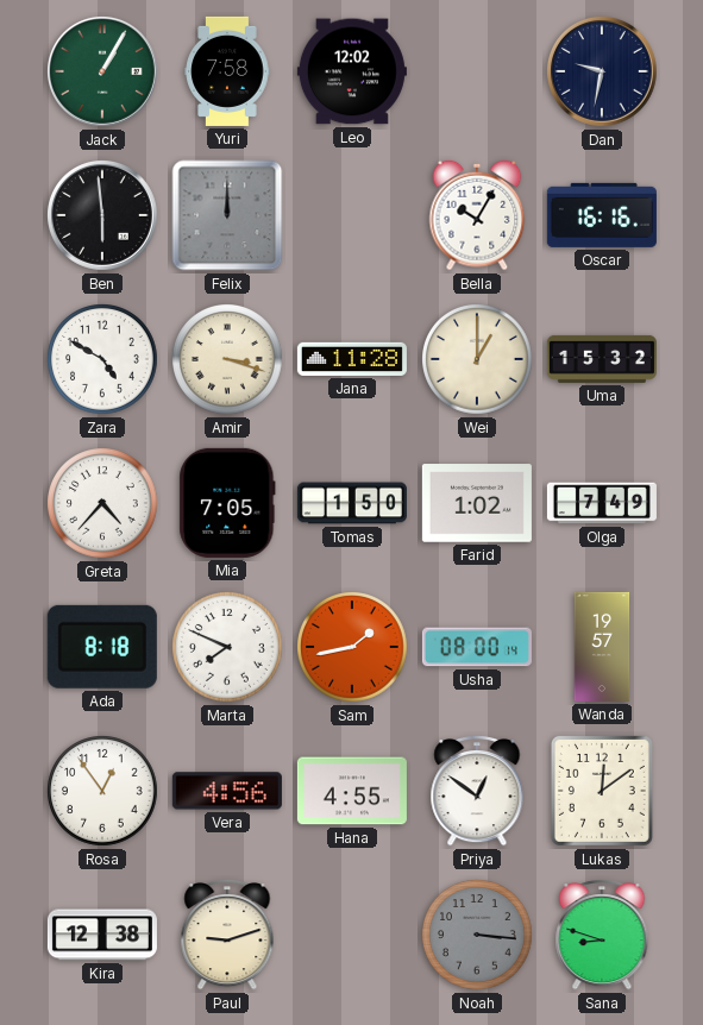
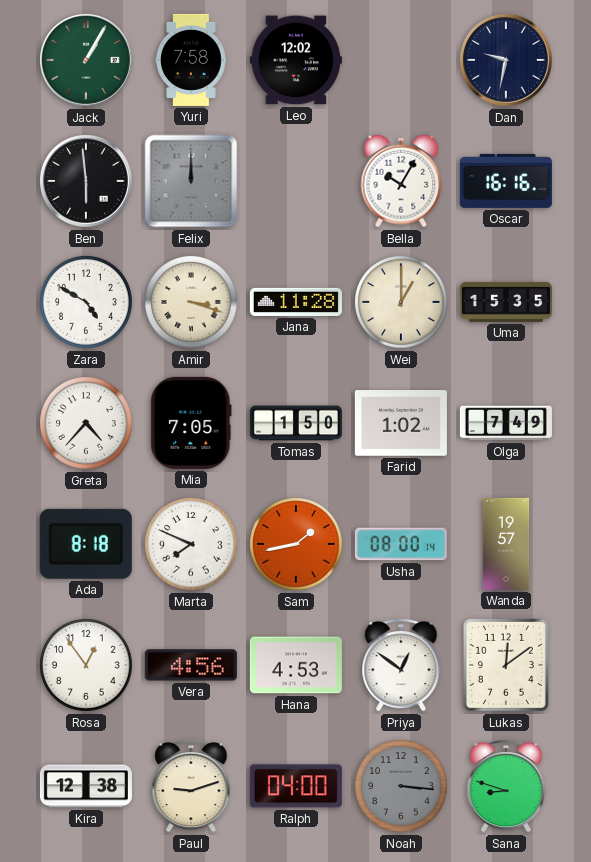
Uma: 15:32 -> 15:35 (506, 302)
Hana: 4:55 -> 4:53 (296, 665)
Ralph: none -> 04:00 (296, 786)
